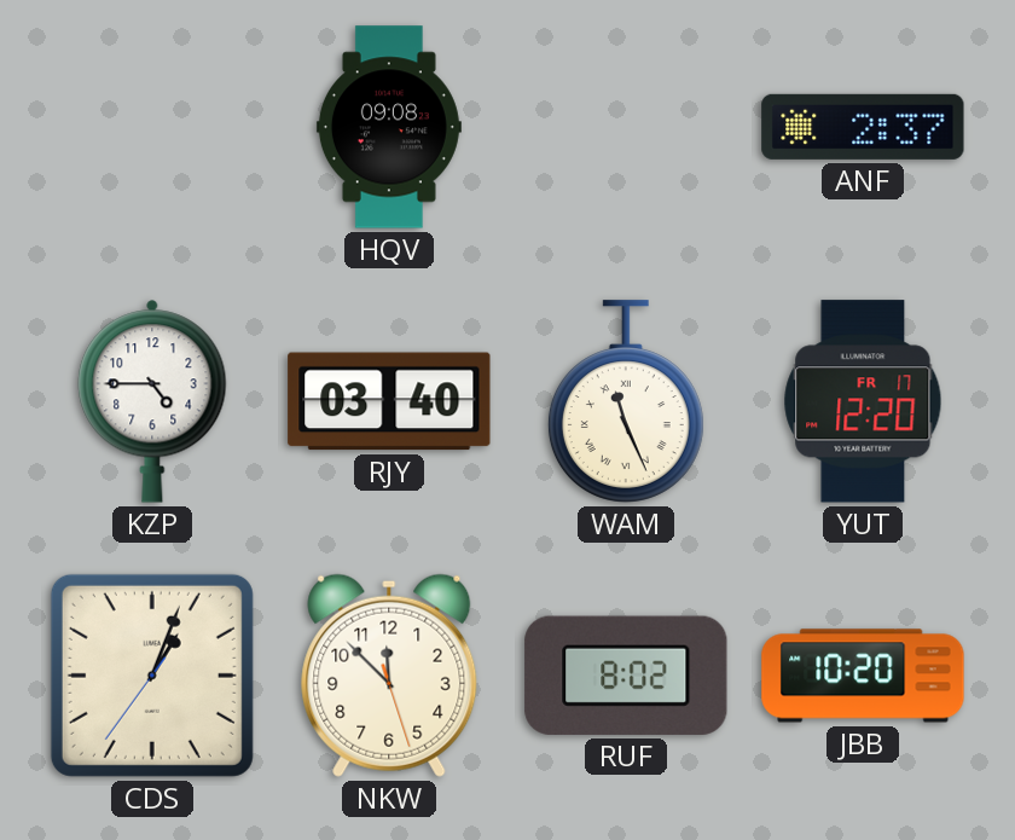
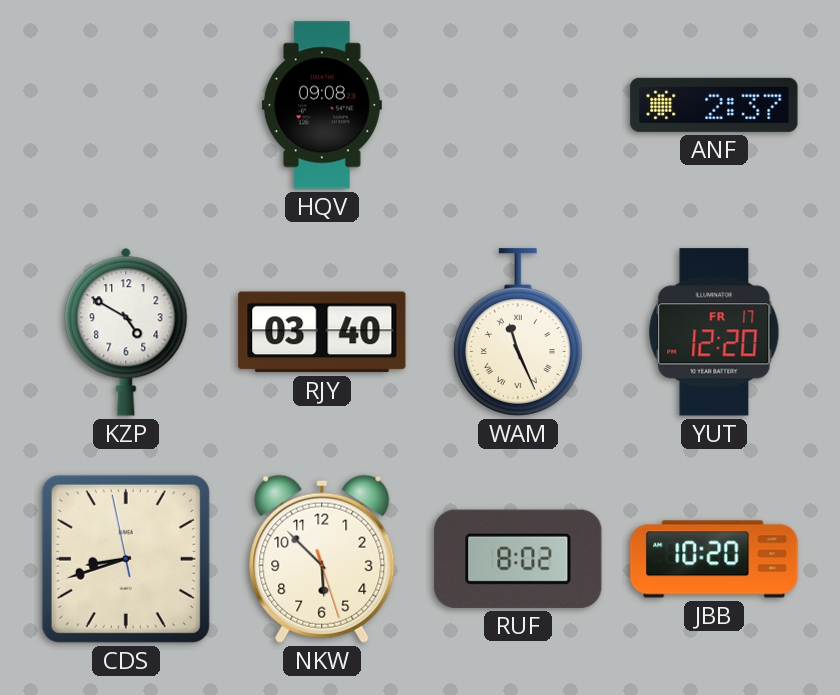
KZP: 4:45 -> 4:50 (126, 332)
CDS: 1:03 -> 8:41 (126, 559)
NKW: 11:52 -> 5:52 (322, 559)
